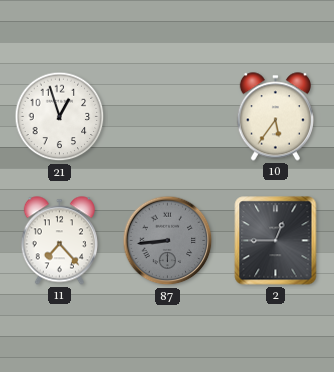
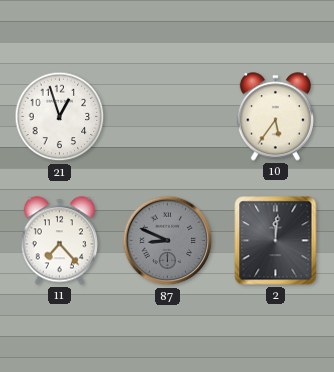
87: 8:44 -> 8:49 (168, 241)
2: 12:45 -> 12:01 (276, 241)
